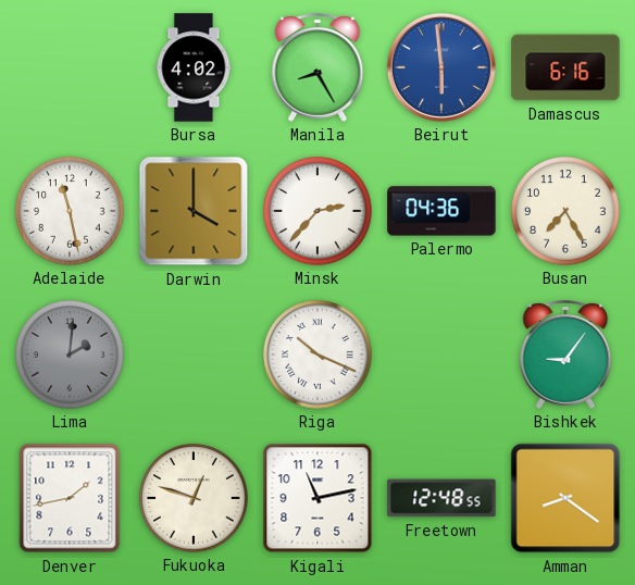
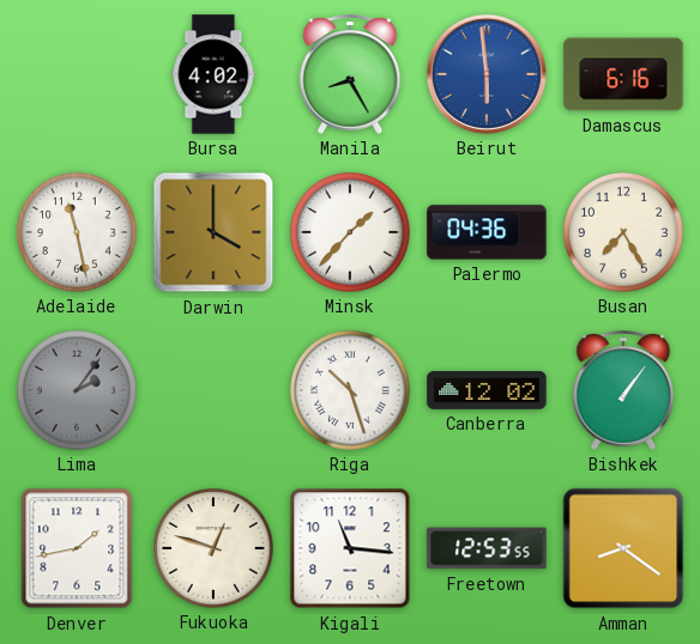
Minsk: 2:37 -> 1:37 (350, 232)
Lima: 2:01 -> 2:06 (77, 390)
Riga: 10:19 -> 10:27 (350, 390)
Canberra: none -> 12:02 (487, 391)
Bishkek: 9:06 -> 1:06 (623, 391)
Kigali: 11:13 -> 11:16 (350, 548)
Freetown: 12:48 -> 12:53 (487, 548)
